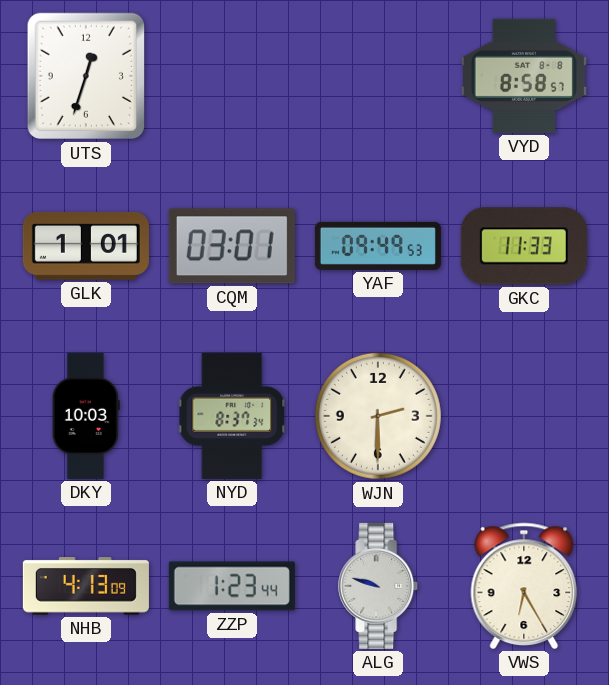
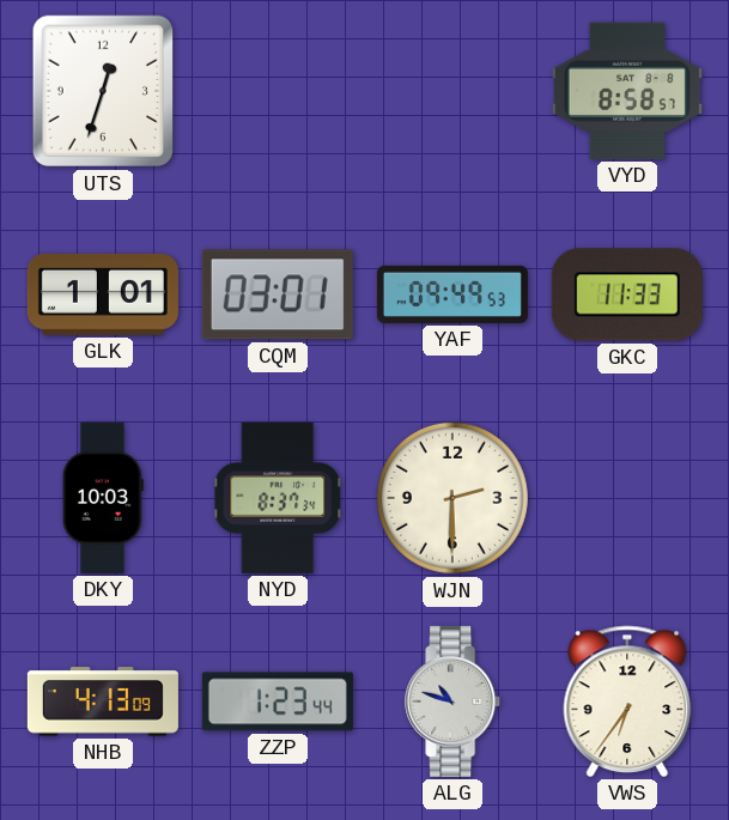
ALG: 9:48 -> 10:48 (454, 701)
VWS: 6:25 -> 6:36 (627, 701)
